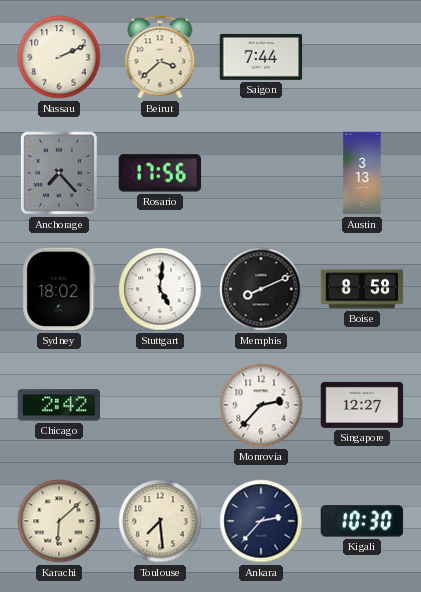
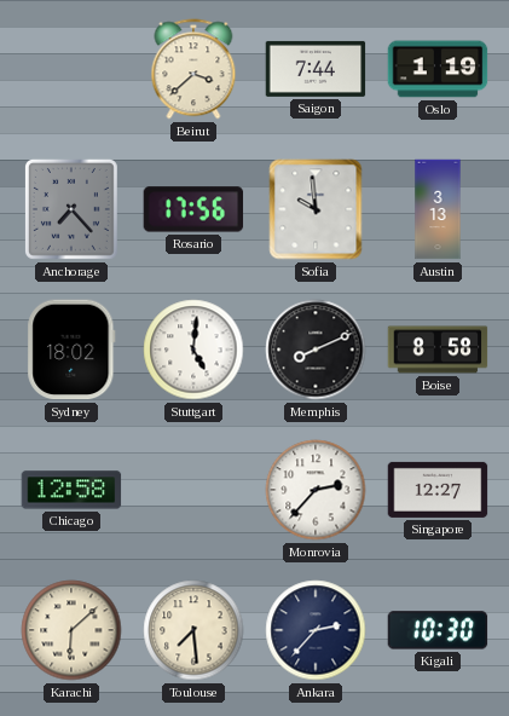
Nassau: 2:11 -> none (59, 57)
Oslo: none -> 1:19 (438, 69)
Sofia: none -> 9:59 (316, 209)
Chicago: 2:42 -> 12:58 (71, 490)
